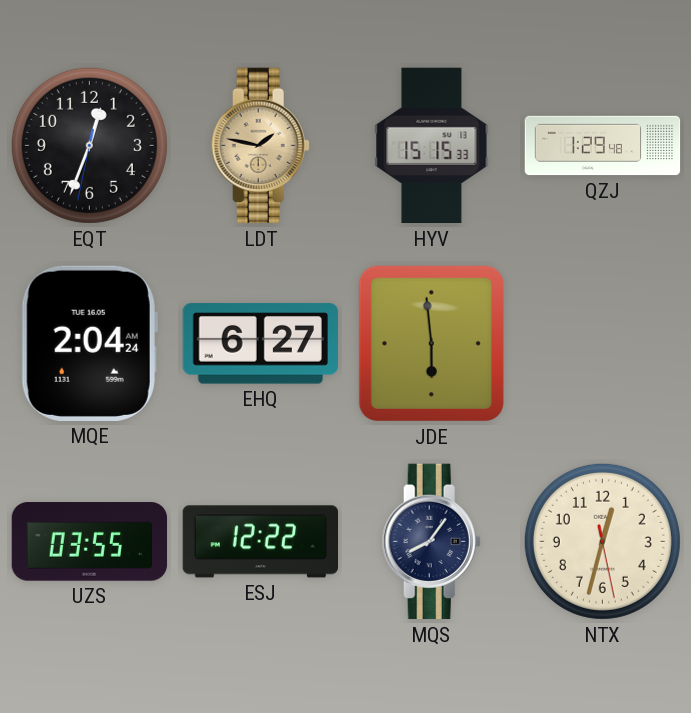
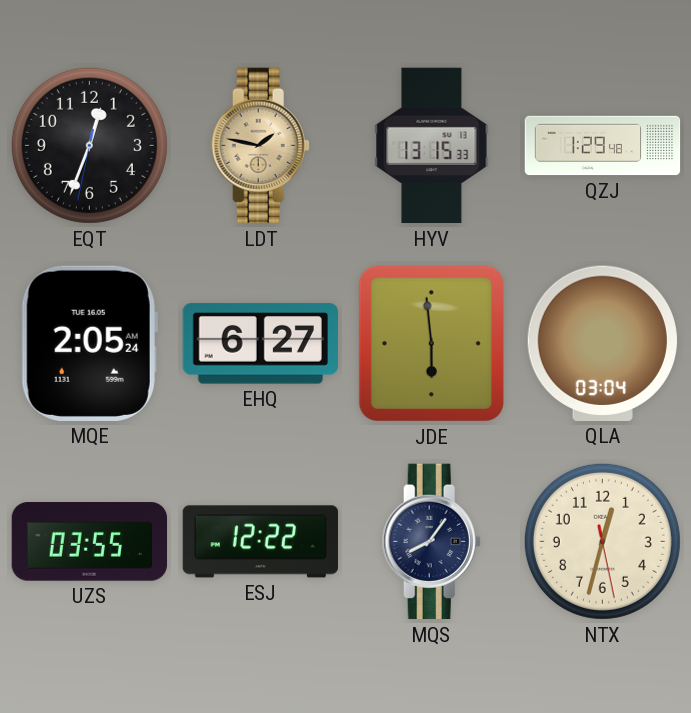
HYV: 15:15 -> 13:15 (432, 146)
MQE: 2:04 -> 2:05 (89, 343)
QLA: none -> 03:04 (602, 343)
